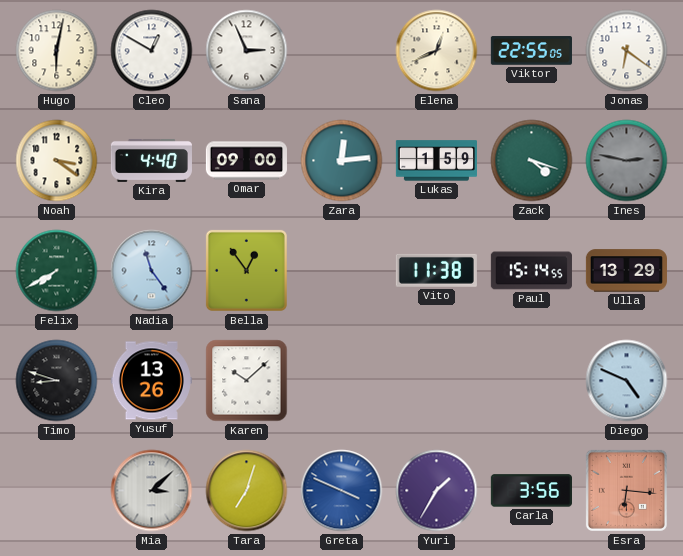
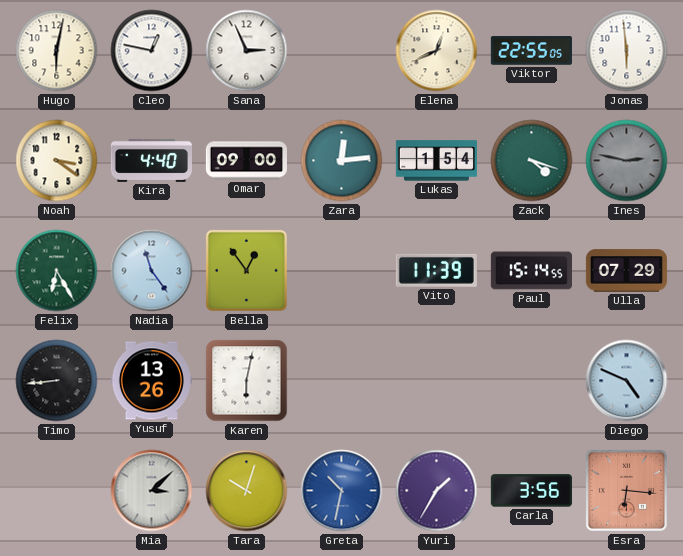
Cleo: 12:50 -> 12:47 (152, 51)
Jonas: 6:21 -> 5:59 (627, 51)
Lukas: 1:59 -> 1:54 (436, 161)
Felix: 7:40 -> 6:25 (57, 271)
Vito: 11:38 -> 11:39 (436, 270)
Ulla: 13:29 -> 07:29 (626, 271)
Timo: 8:48 -> 8:44 (57, 381)
Karen: 10:08 -> 6:02 (247, 381)
Tara: 7:03 -> 10:03 (247, 491)
Greta: 3:49 -> 10:32 (342, 491)
